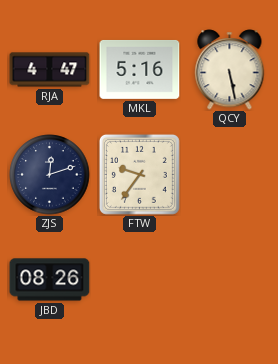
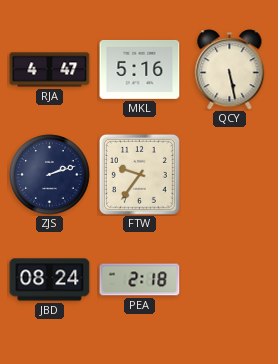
ZJS: 12:12 -> 2:12 (50, 175)
JBD: 08:26 -> 08:24 (50, 280)
PEA: none -> 2:18 (140, 280)
